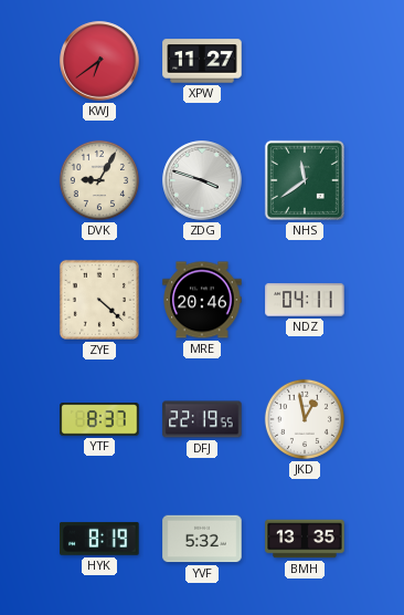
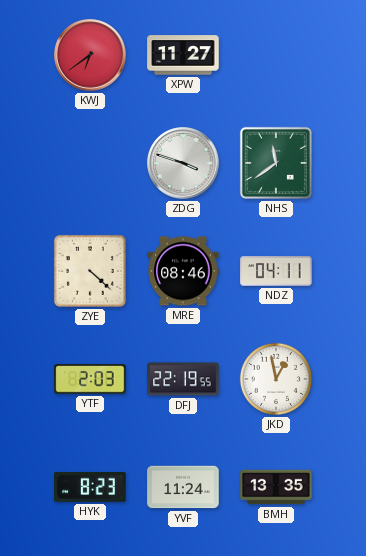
DVK: 9:05 -> none (99, 180)
MRE: 20:46 -> 08:46 (183, 271)
YTF: 8:37 -> 2:03 (90, 379)
HYK: 8:19 -> 8:23 (90, 487)
YVF: 5:32 -> 11:24 (183, 487)
